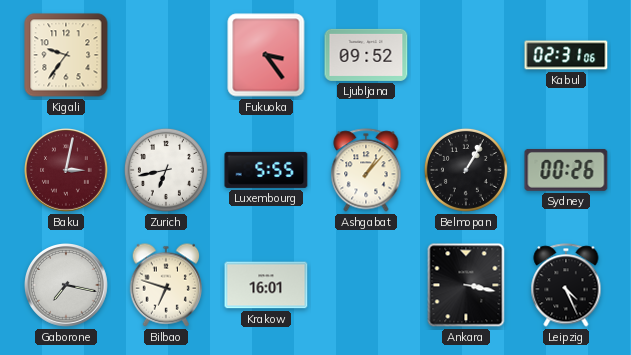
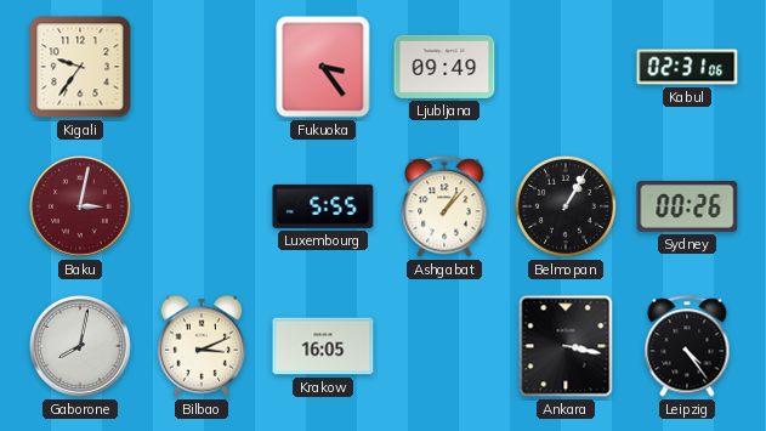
Ljubljana: 09:52 -> 09:49 (444, 67)
Zurich: 6:43 -> none (166, 170)
Gaborone: 7:17 -> 8:02 (81, 347)
Bilbao: 6:48 -> 3:11 (202, 346)
Krakow: 16:01 -> 16:05 (323, 346)
Leipzig: 4:26 -> 4:24 (687, 346)
